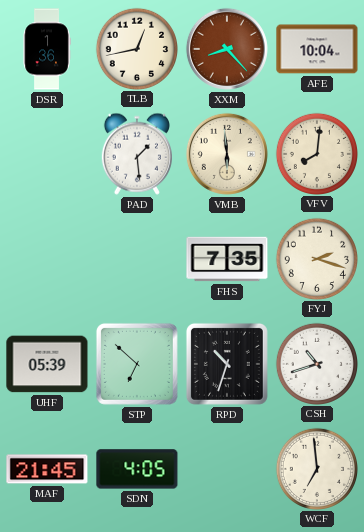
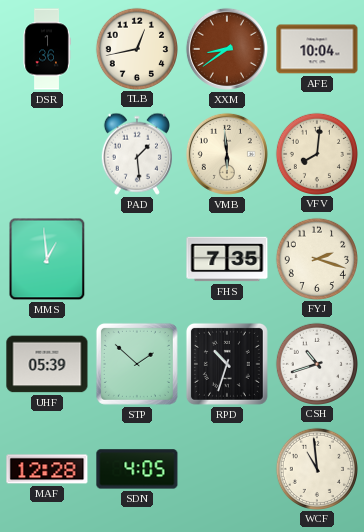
XXM: 8:23 -> 8:39 (227, 49)
MMS: none -> 12:59 (47, 259)
STP: 6:52 -> 1:52 (137, 364)
MAF: 21:45 -> 12:28 (47, 469)
WCF: 6:59 -> 10:59 (316, 468)
